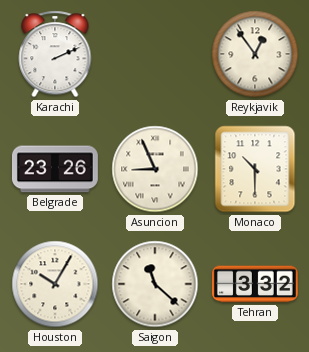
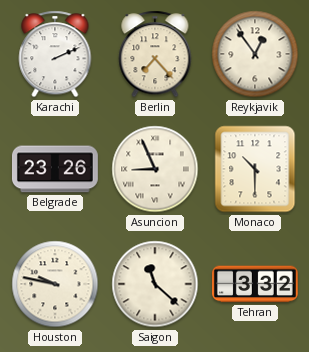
Berlin: none -> 7:23 (155, 54)
Houston: 10:05 -> 9:47 (55, 284)
